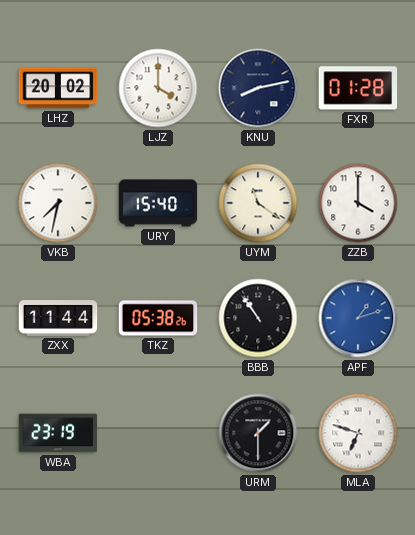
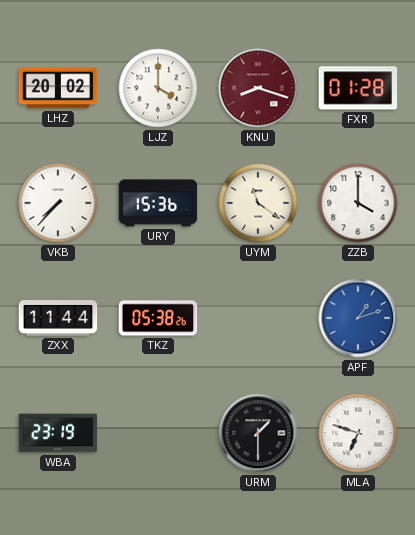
KNU: 8:13 -> 8:18 (258, 88)
KNU dial: navy -> burgundy (258, 88)
VKB: 7:32 -> 7:37 (58, 203)
URY: 15:40 -> 15:36 (158, 203)
BBB: 10:54 -> none (258, 318)
